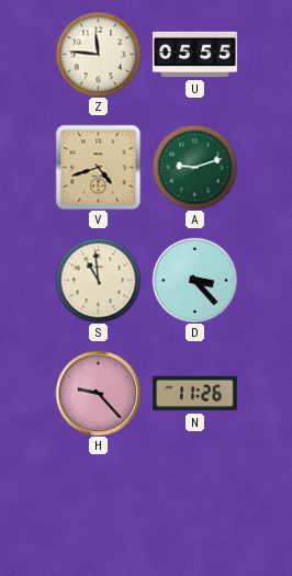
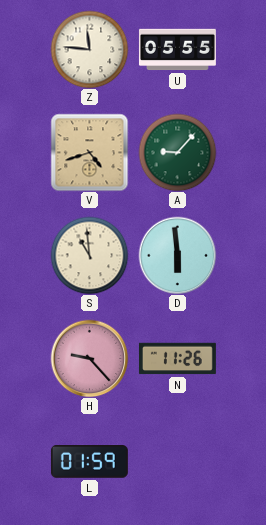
A: 9:12 -> 9:07 (177, 152)
D: 3:23 -> 5:59 (177, 255)
L: none -> 01:59 (89, 462)
